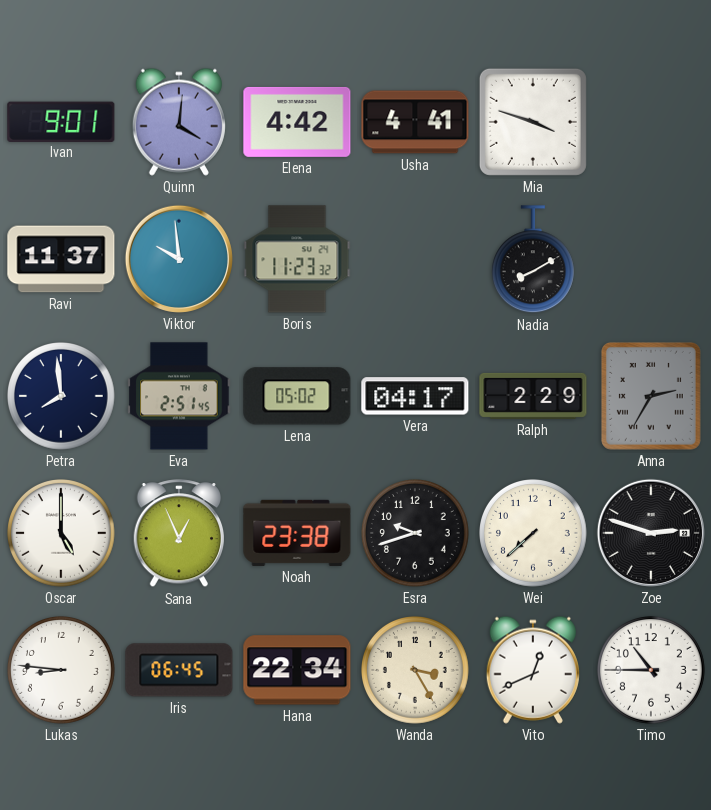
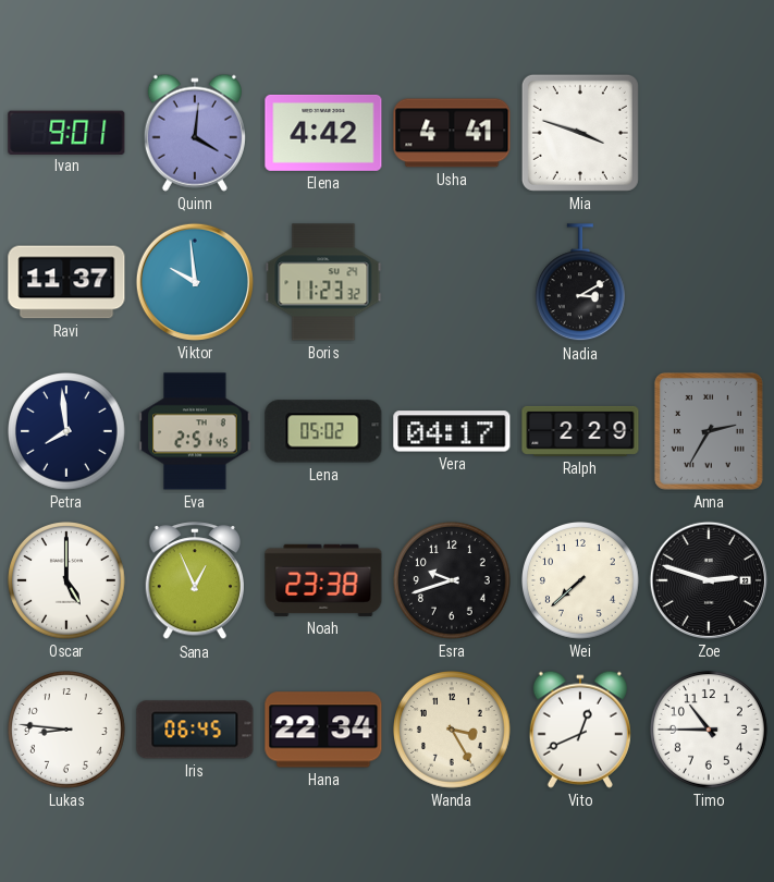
Nadia: 8:10 -> 3:10 (580, 283)
